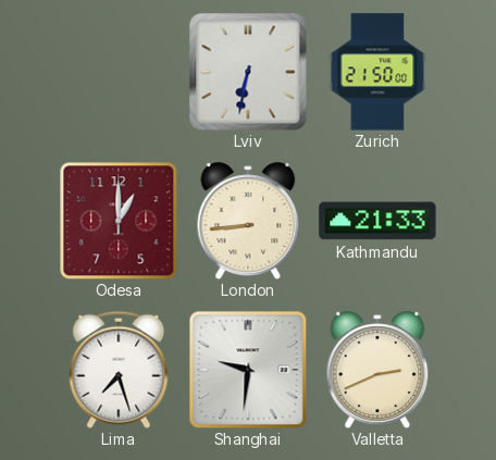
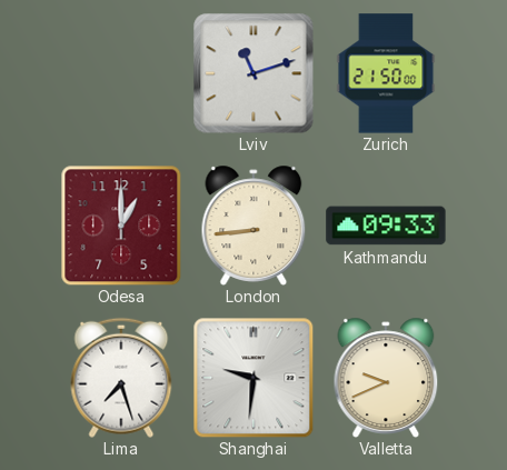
Lviv: 6:32 -> 11:12 (254, 73)
Kathmandu: 21:33 -> 09:33 (386, 226)
Valletta: 2:41 -> 9:41 (386, 378)
